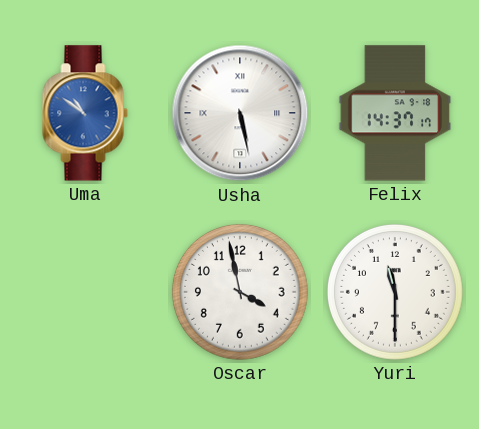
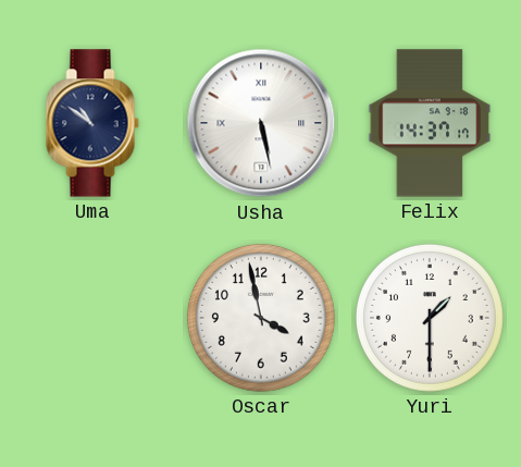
Uma dial: blue -> navy (92, 123)
Yuri: 11:30 -> 1:30 (430, 318)
